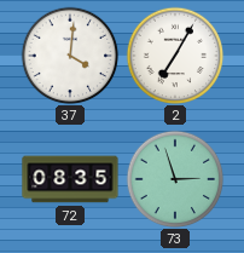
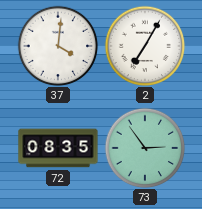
73: 2:57 -> 2:54 (145, 148)
